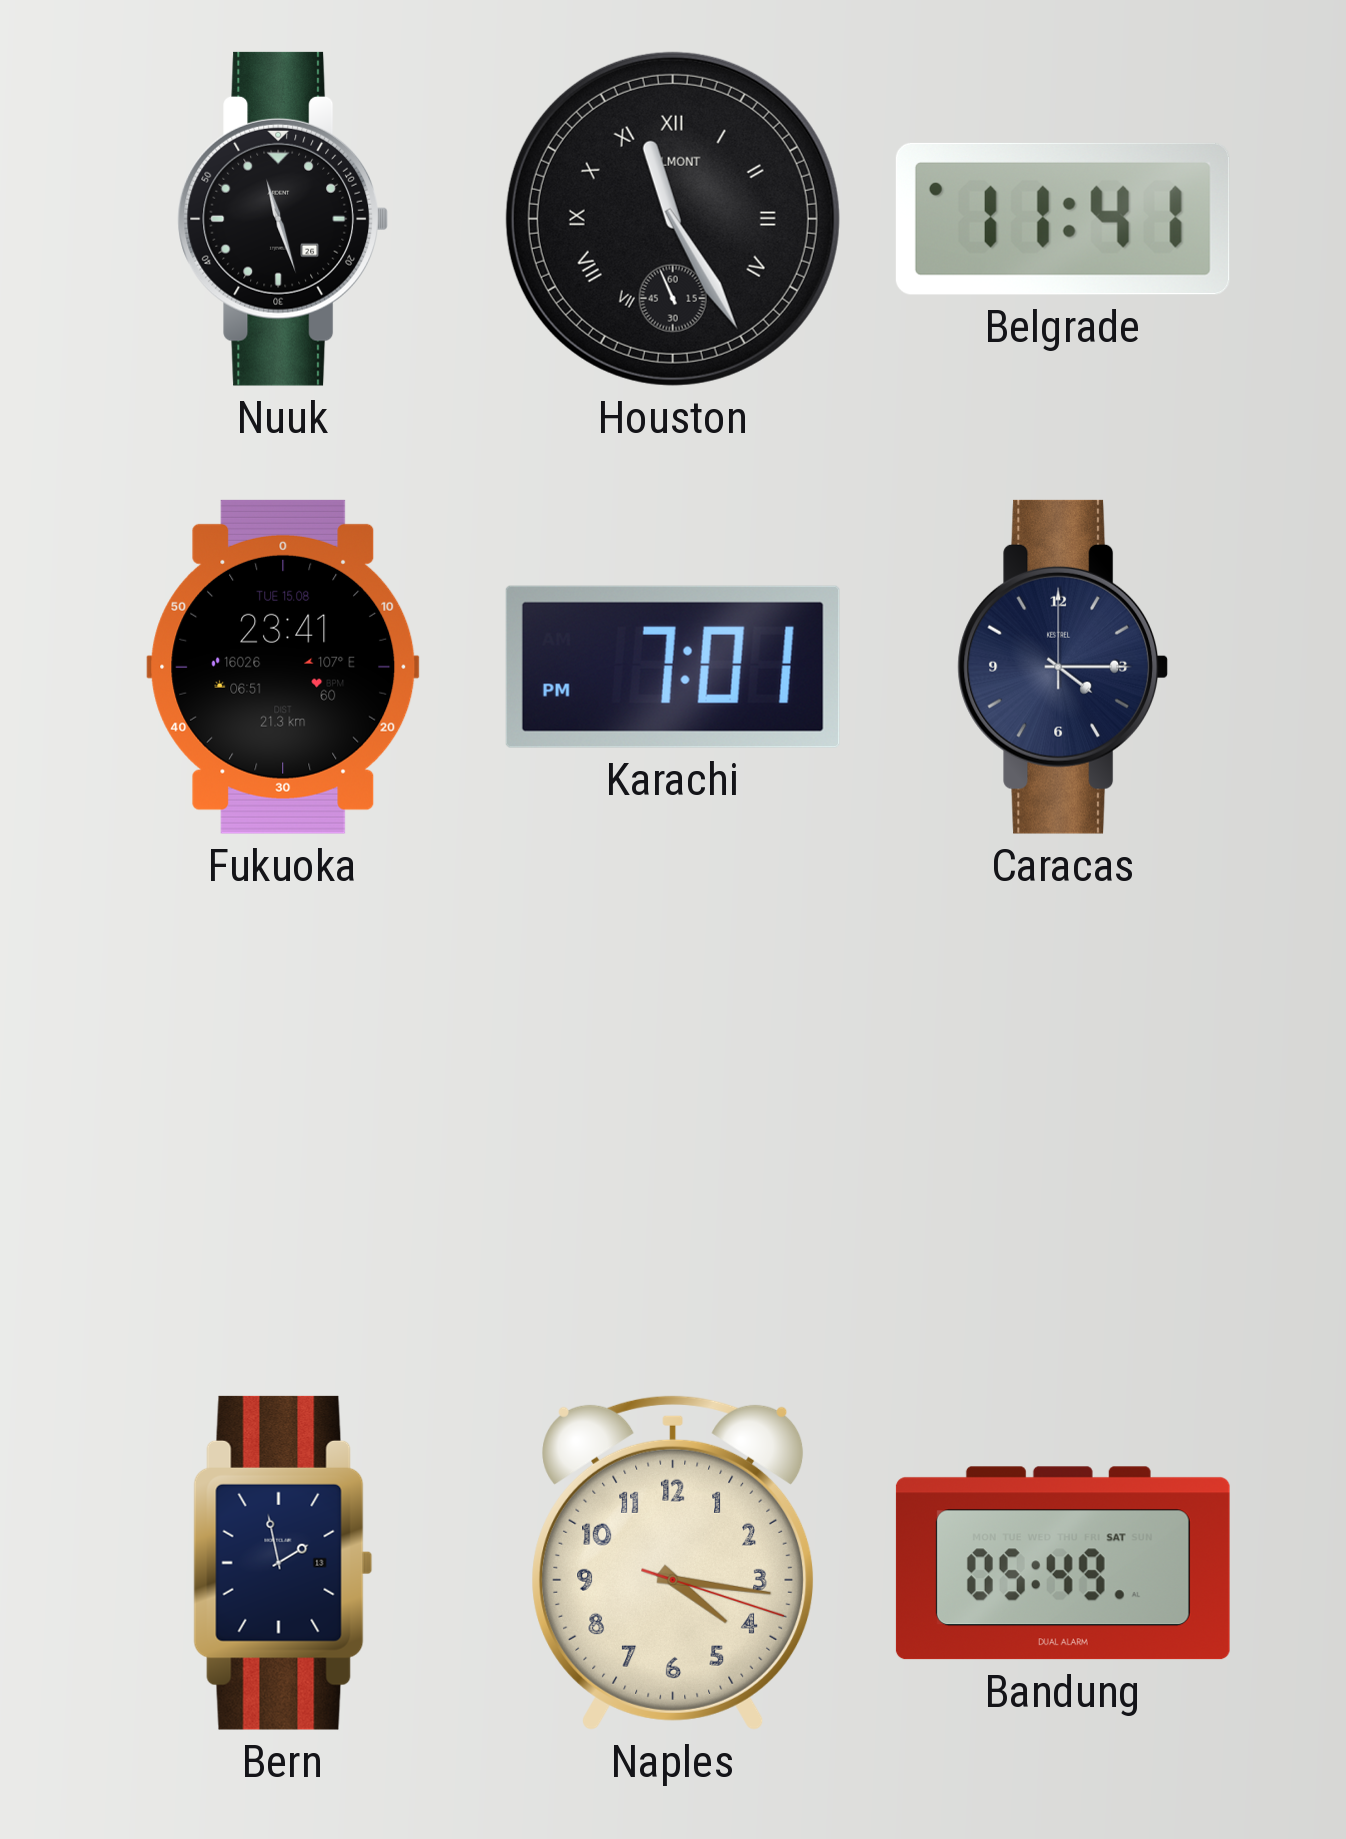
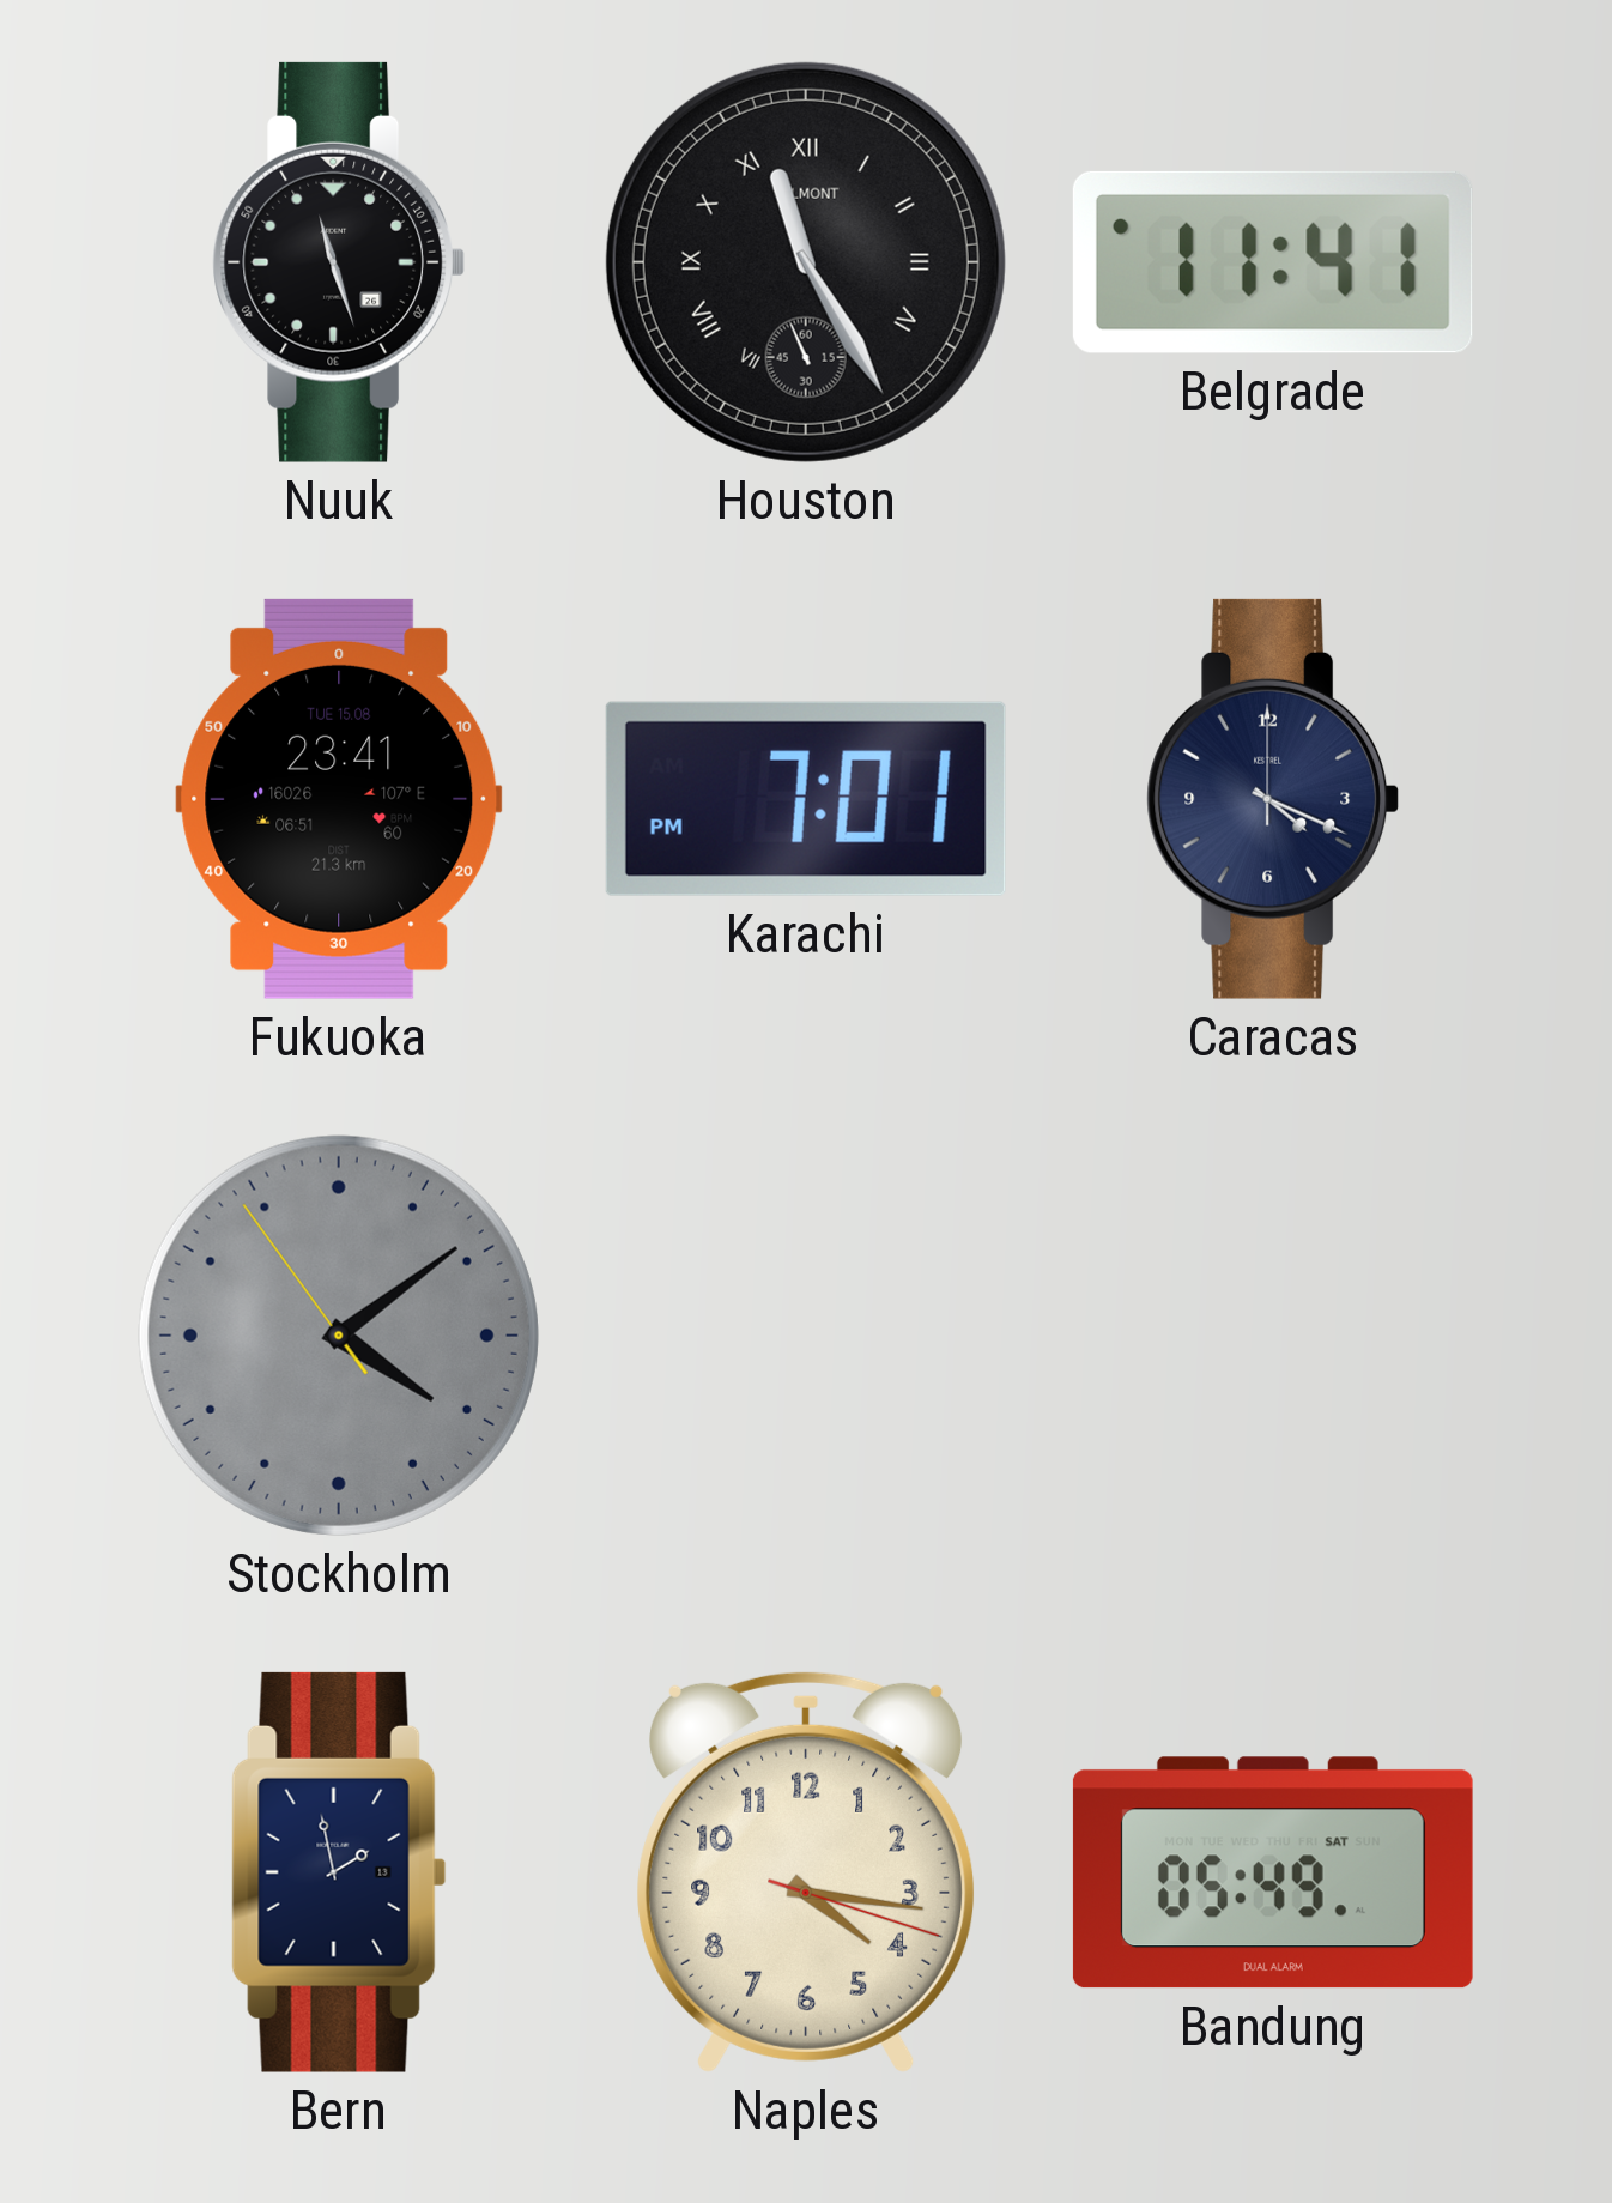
Caracas: 4:15 -> 4:19 (1272, 799)
Stockholm: none -> 4:08 (339, 1336)
